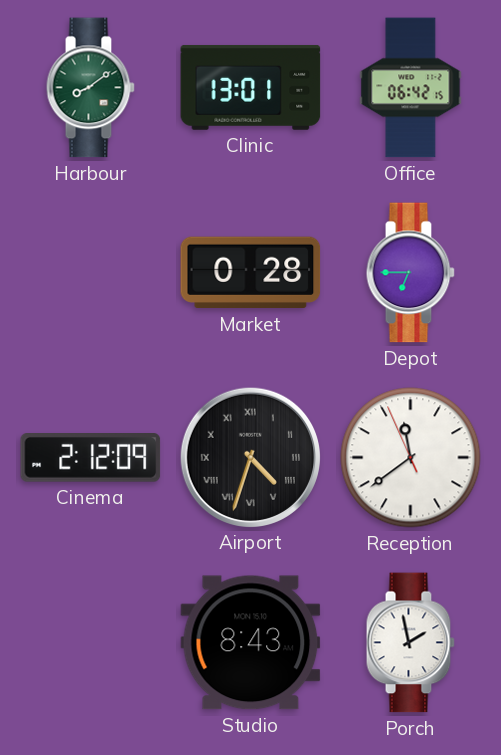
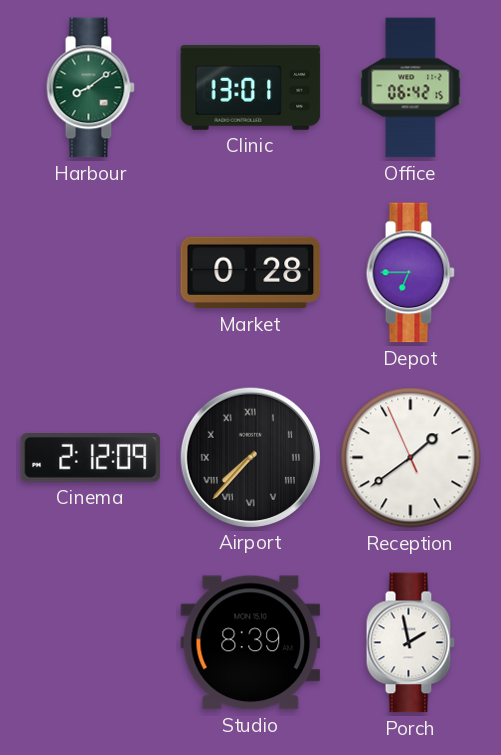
Airport: 4:33 -> 7:37 (250, 457)
Reception: 11:38 -> 1:38 (411, 458)
Studio: 8:43 -> 8:39 (251, 643)
